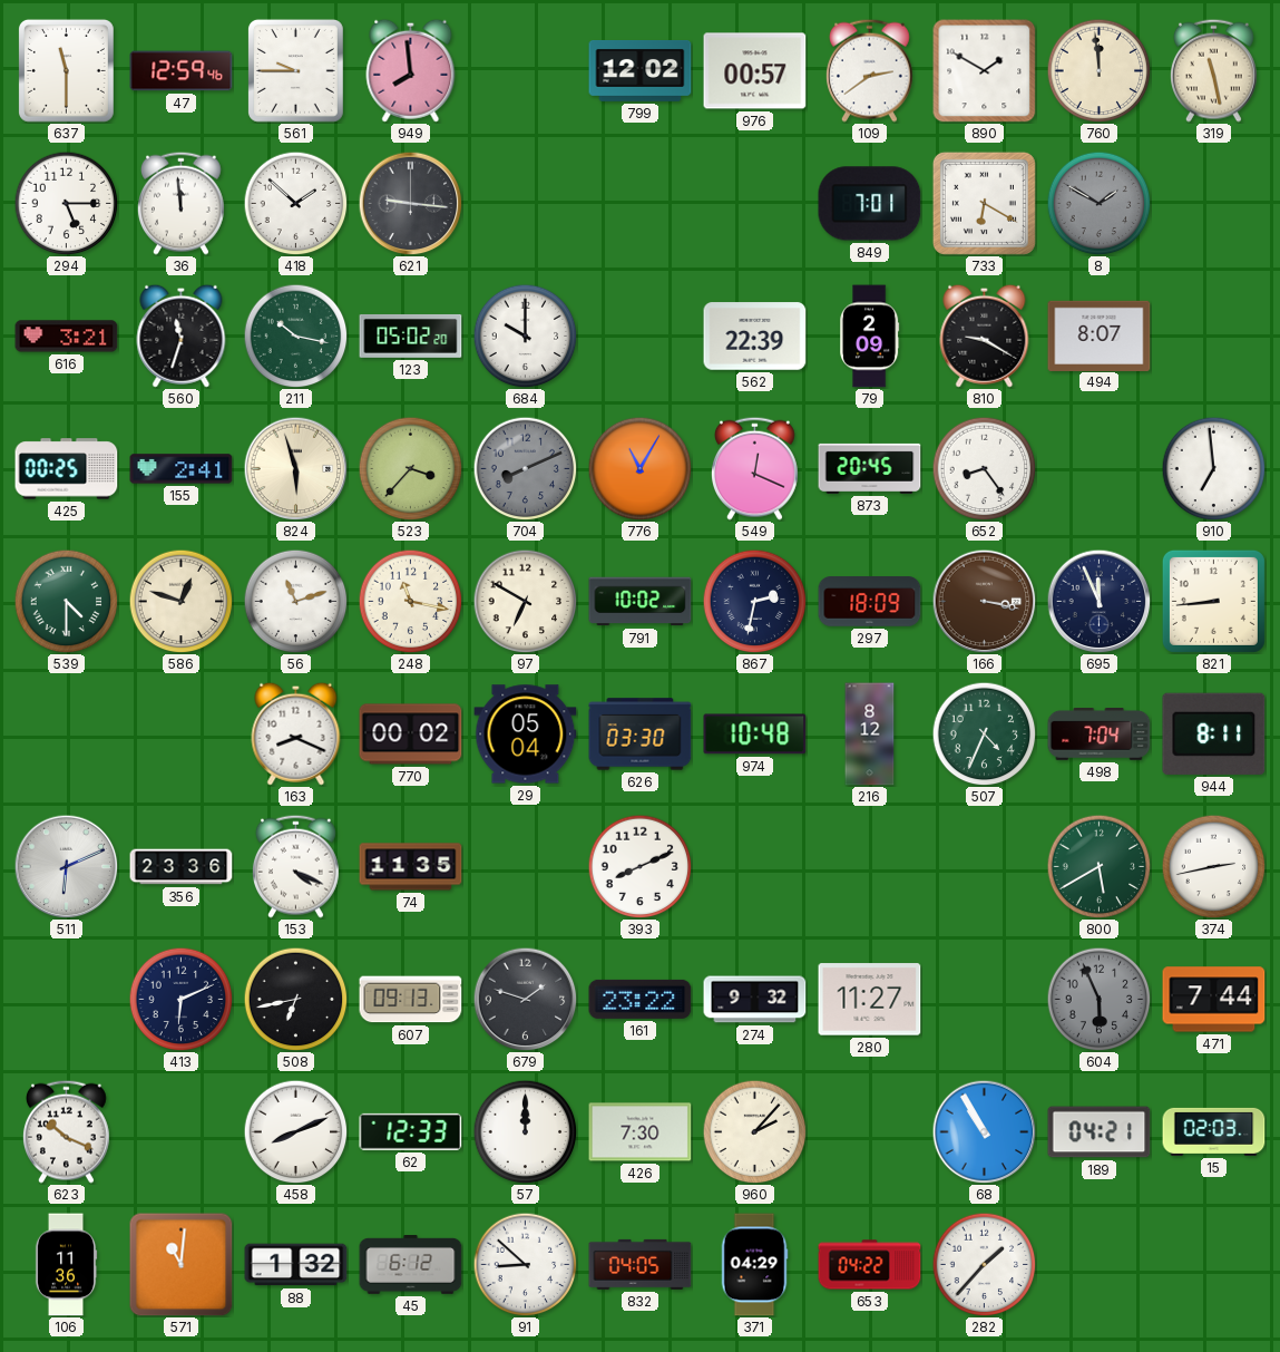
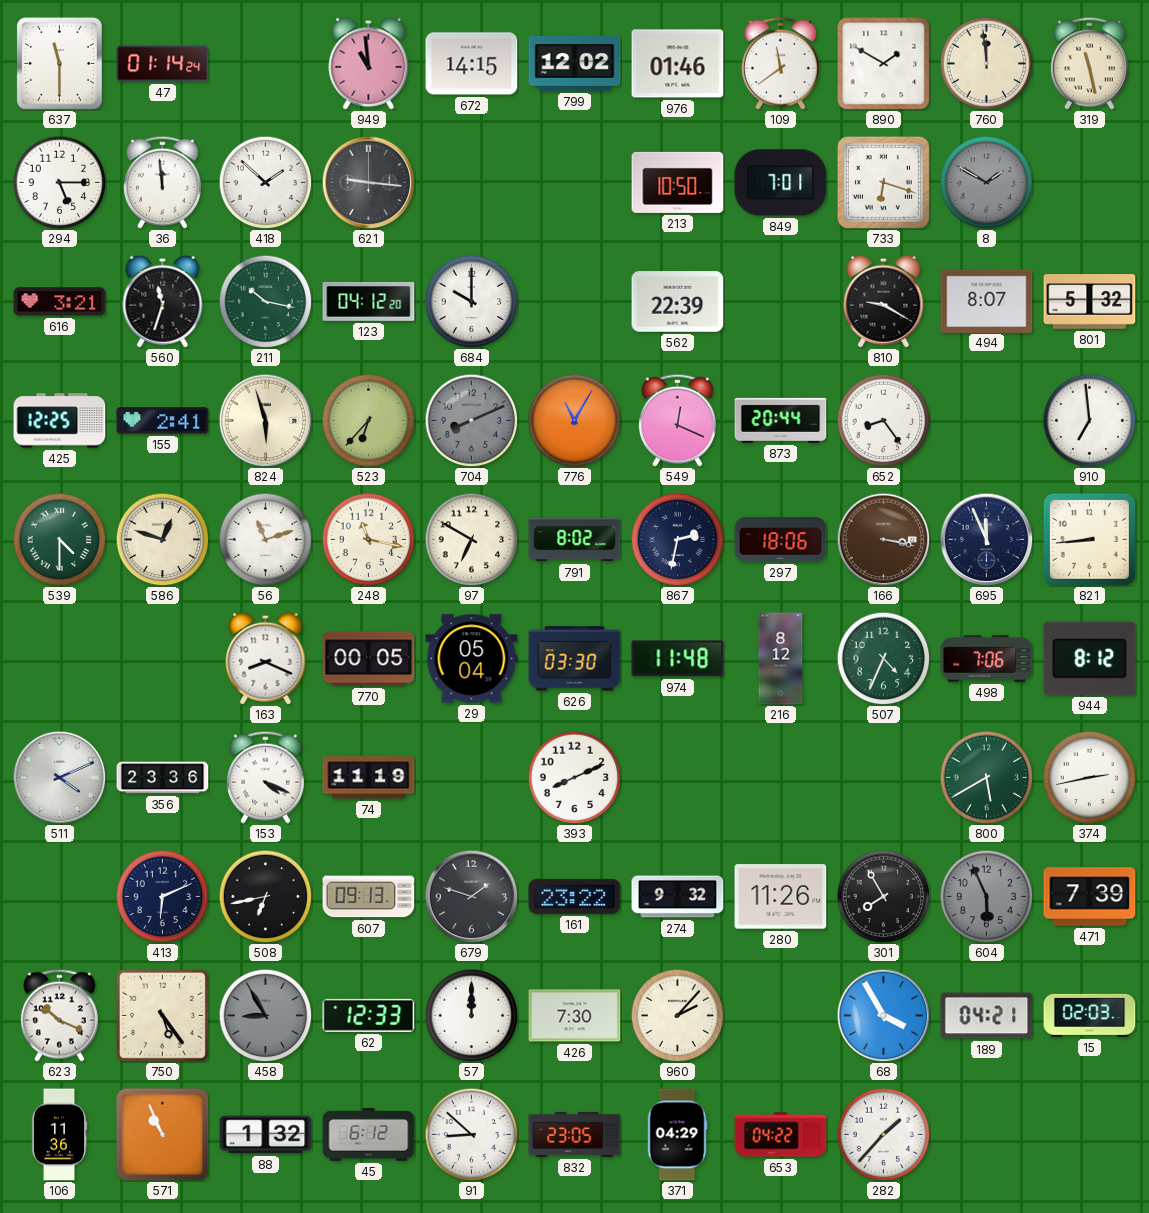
47: 12:59 -> 01:14 (163, 64)
561: 9:45 -> none (295, 70)
949: 7:59 -> 10:59 (369, 63)
672: none -> 14:15 (472, 64)
976: 00:57 -> 01:46 (678, 64)
109: 2:39 -> 11:39 (780, 63)
213: none -> 10:50 (678, 182)
733: 6:20 -> 6:18 (883, 182)
123: 05:02 -> 04:12 (369, 301)
79: 2:09 -> none (869, 337)
801: none -> 5:32 (1090, 302)
425: 00:25 -> 12:25 (60, 421)
523: 3:37 -> 6:37 (368, 420)
873: 20:45 -> 20:44 (781, 420)
791: 10:02 -> 8:02 (575, 540)
297: 18:09 -> 18:06 (781, 540)
770: 00:02 -> 00:05 (369, 659)
974: 10:48 -> 11:48 (678, 659)
498: 7:04 -> 7:06 (987, 659)
944: 8:11 -> 8:12 (1090, 658)
511: 6:11 -> 4:11 (59, 777)
74: 11:35 -> 11:19 (369, 778)
280: 11:27 -> 11:26 (781, 897)
301: none -> 7:55 (883, 896)
471: 7:44 -> 7:39 (1090, 897)
750: none -> 5:24 (162, 1015)
458: 8:11 -> 8:55 (265, 1015)
458 dial: white -> grey (265, 1015)
68: 10:55 -> 3:55 (883, 1015)
571: 11:01 -> 10:56 (163, 1135)
832: 04:05 -> 23:05 (575, 1134)
